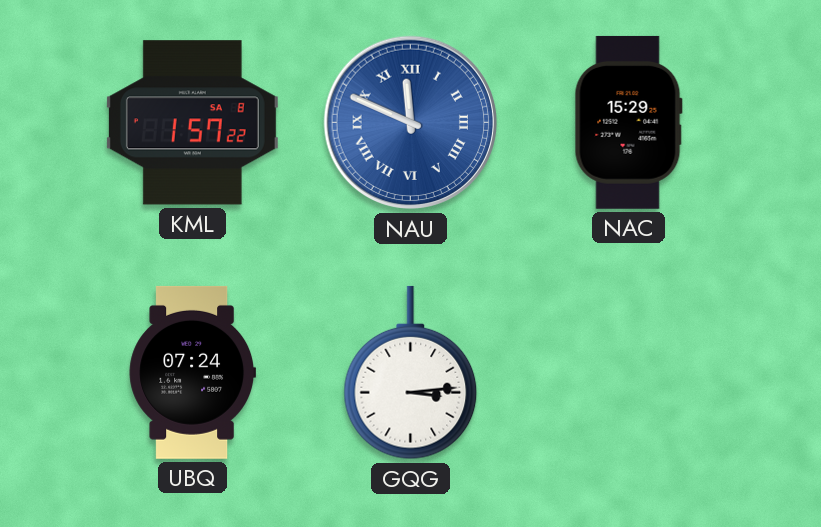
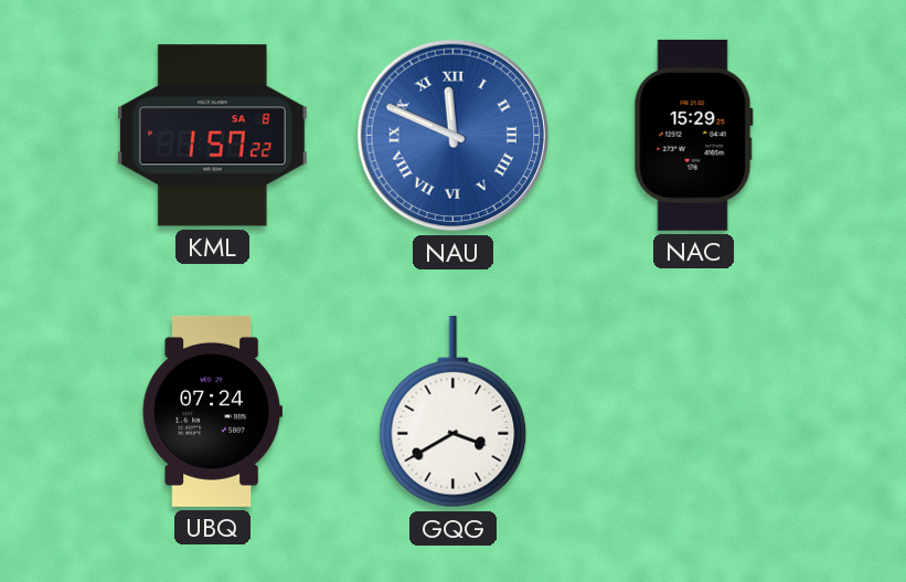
GQG: 3:14 -> 3:40 (454, 412)
